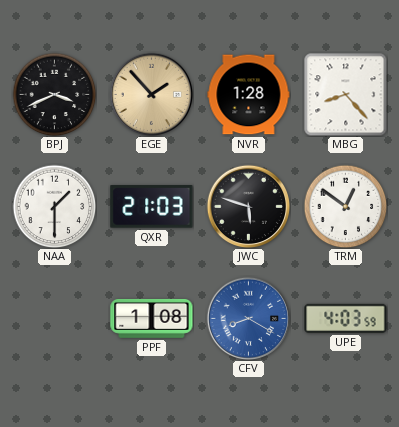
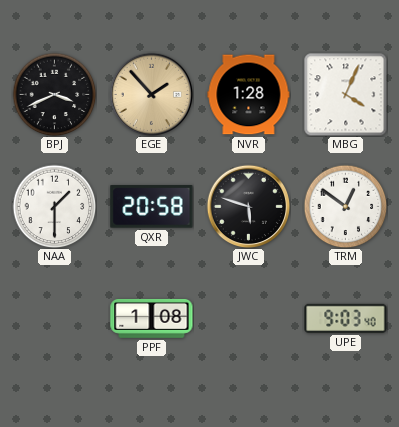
MBG: 8:23 -> 4:04 (345, 94)
QXR: 21:03 -> 20:58 (152, 207)
CFV: 8:20 -> none (248, 318)
UPE: 4:03 -> 9:03 (346, 318)
